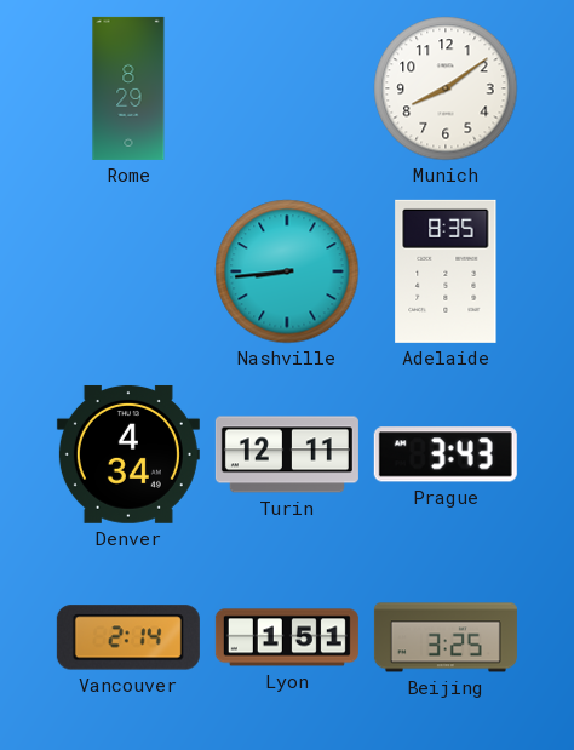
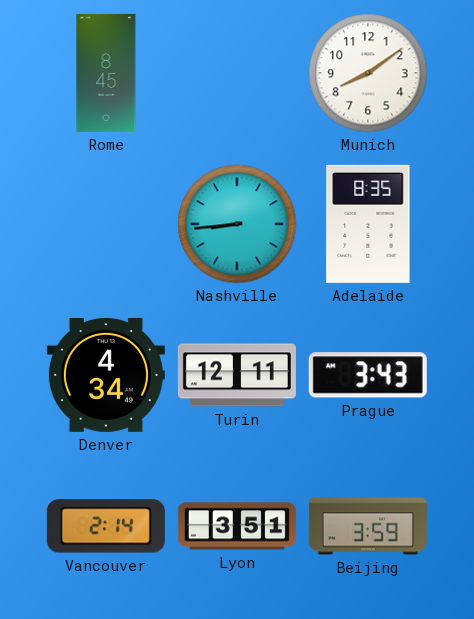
Rome: 8:29 -> 8:45 (106, 73)
Lyon: 1:51 -> 3:51 (237, 526)
Beijing: 3:25 -> 3:59 (368, 526)
